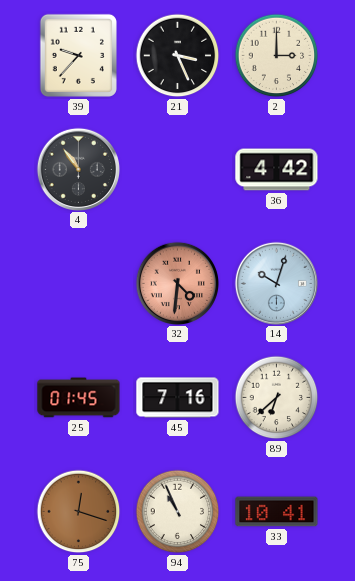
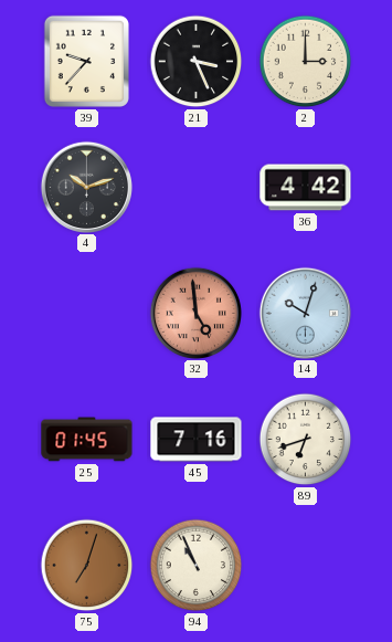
4: 10:54 -> 10:12 (86, 187)
32: 4:31 -> 4:59 (195, 313)
89: 6:38 -> 6:42 (306, 440)
75: 12:18 -> 7:03 (87, 566)
33: 10:41 -> none (277, 512)
